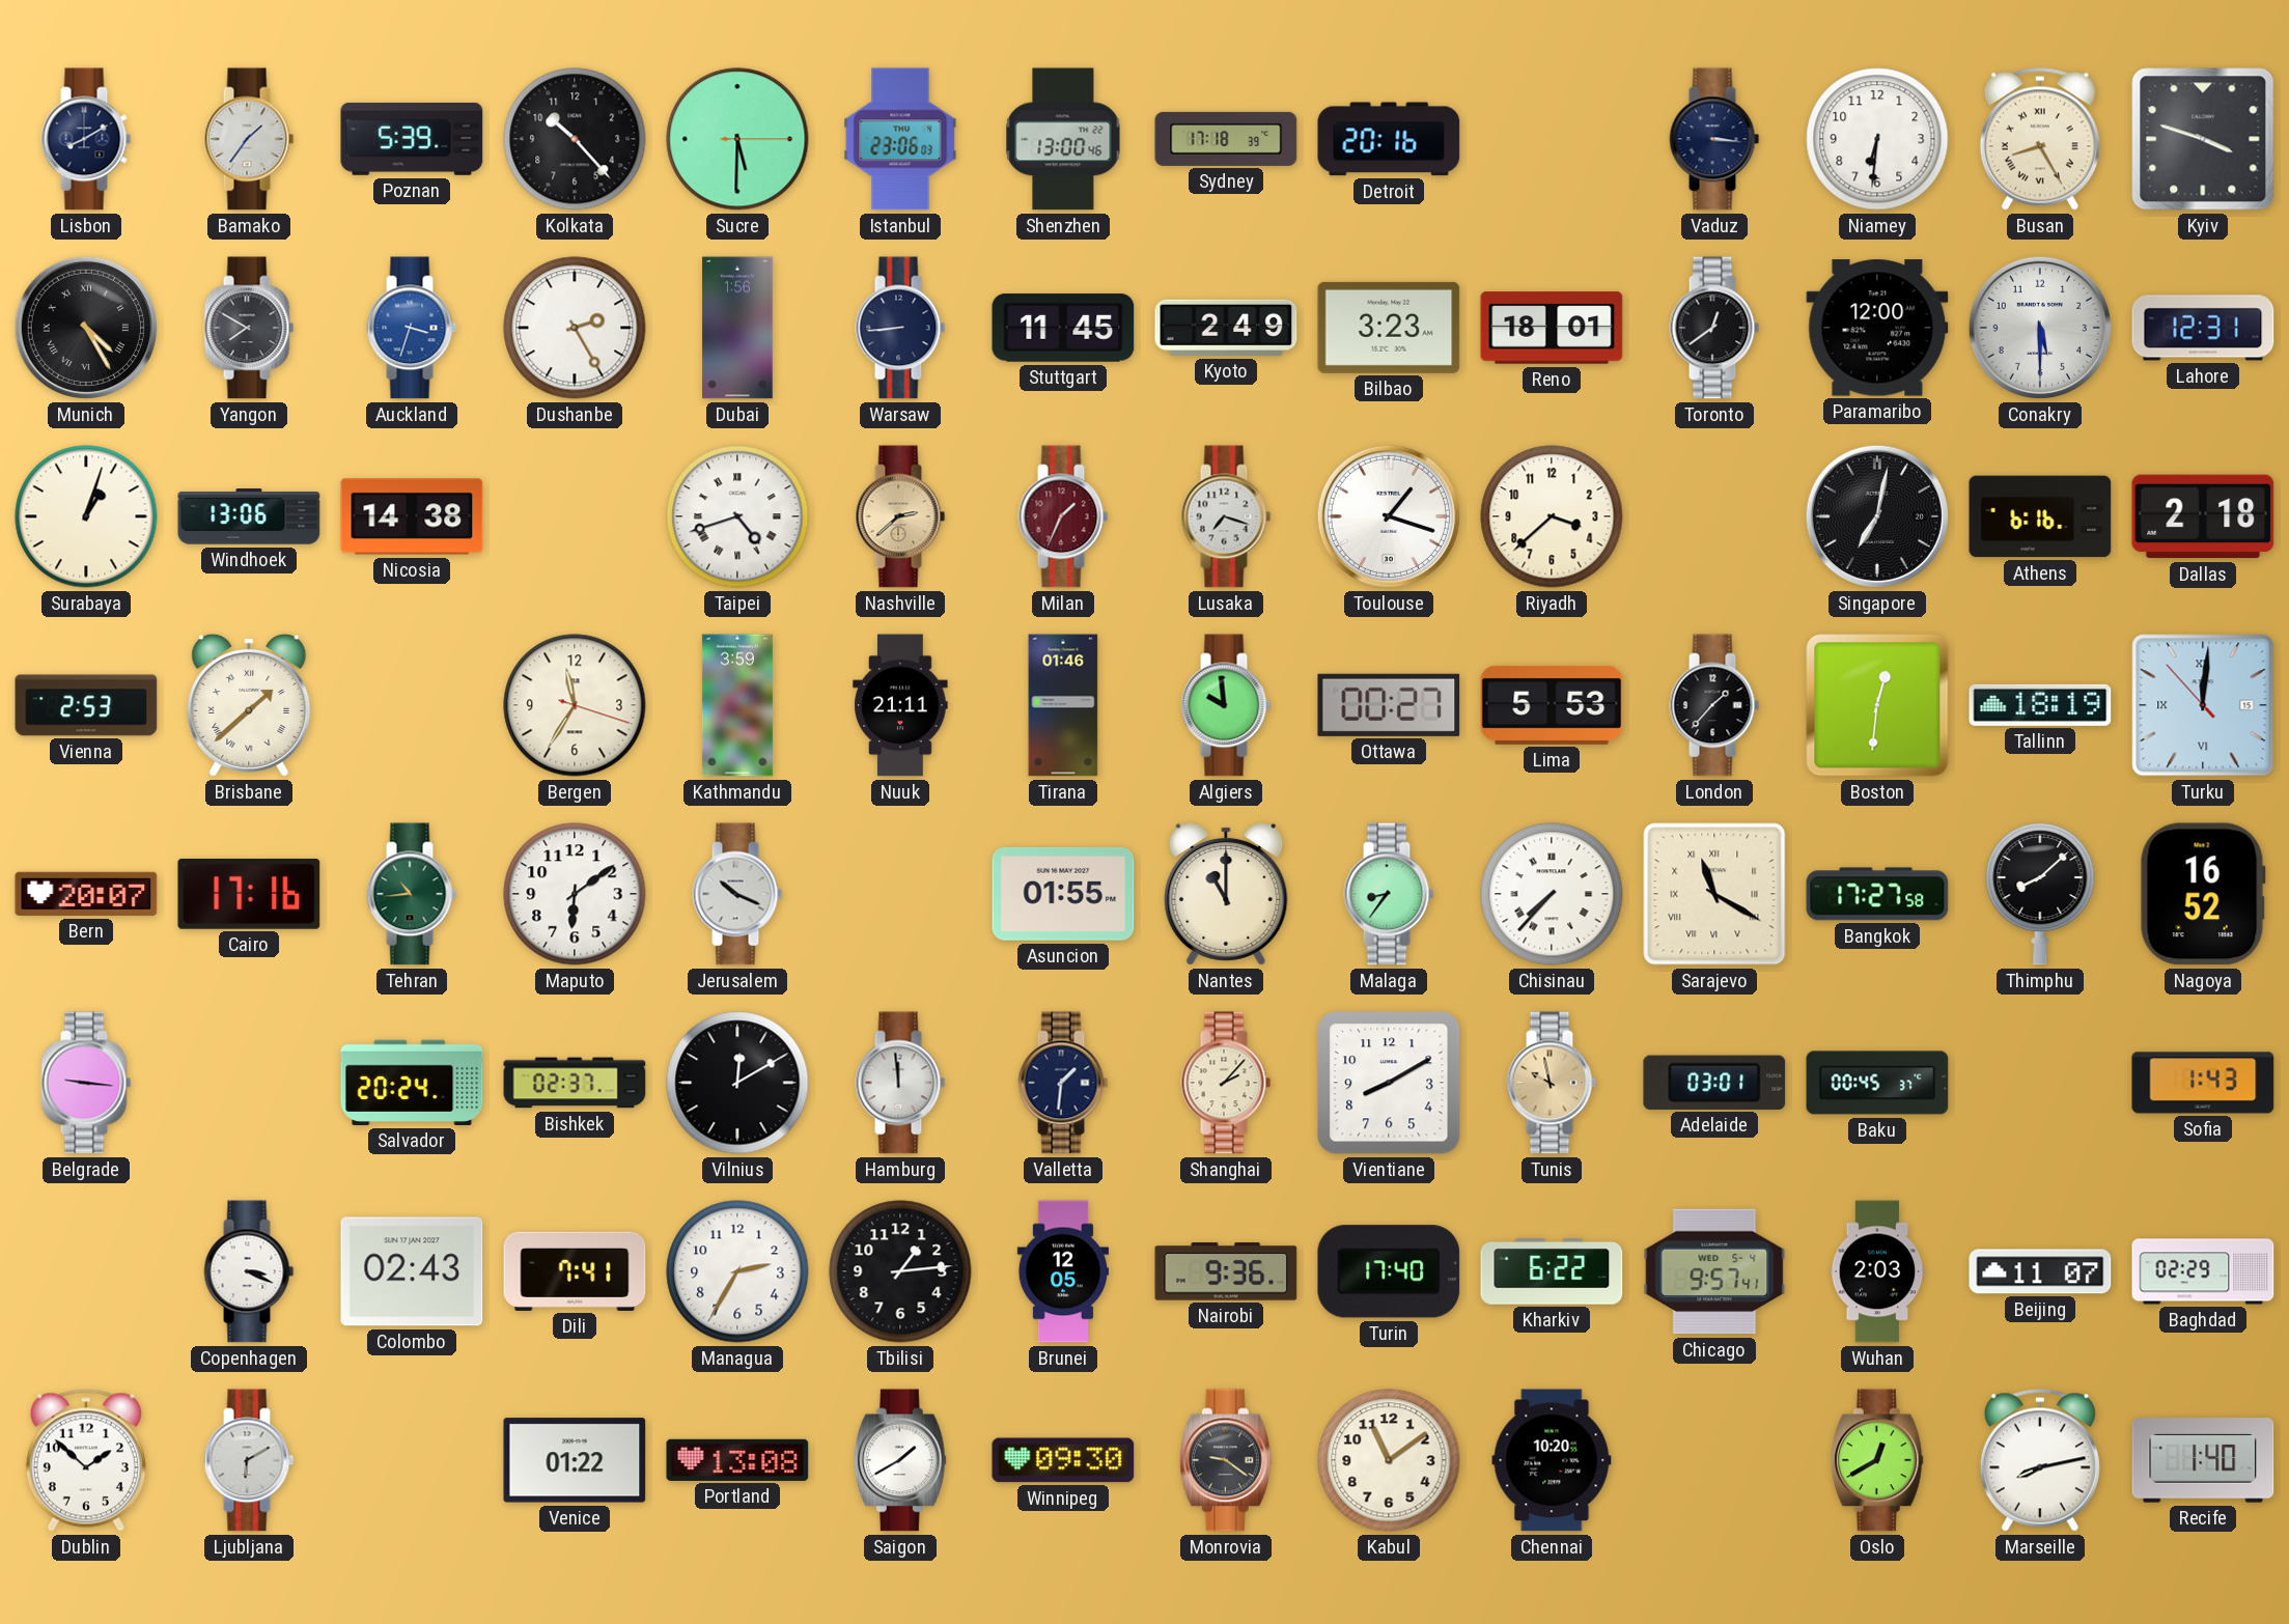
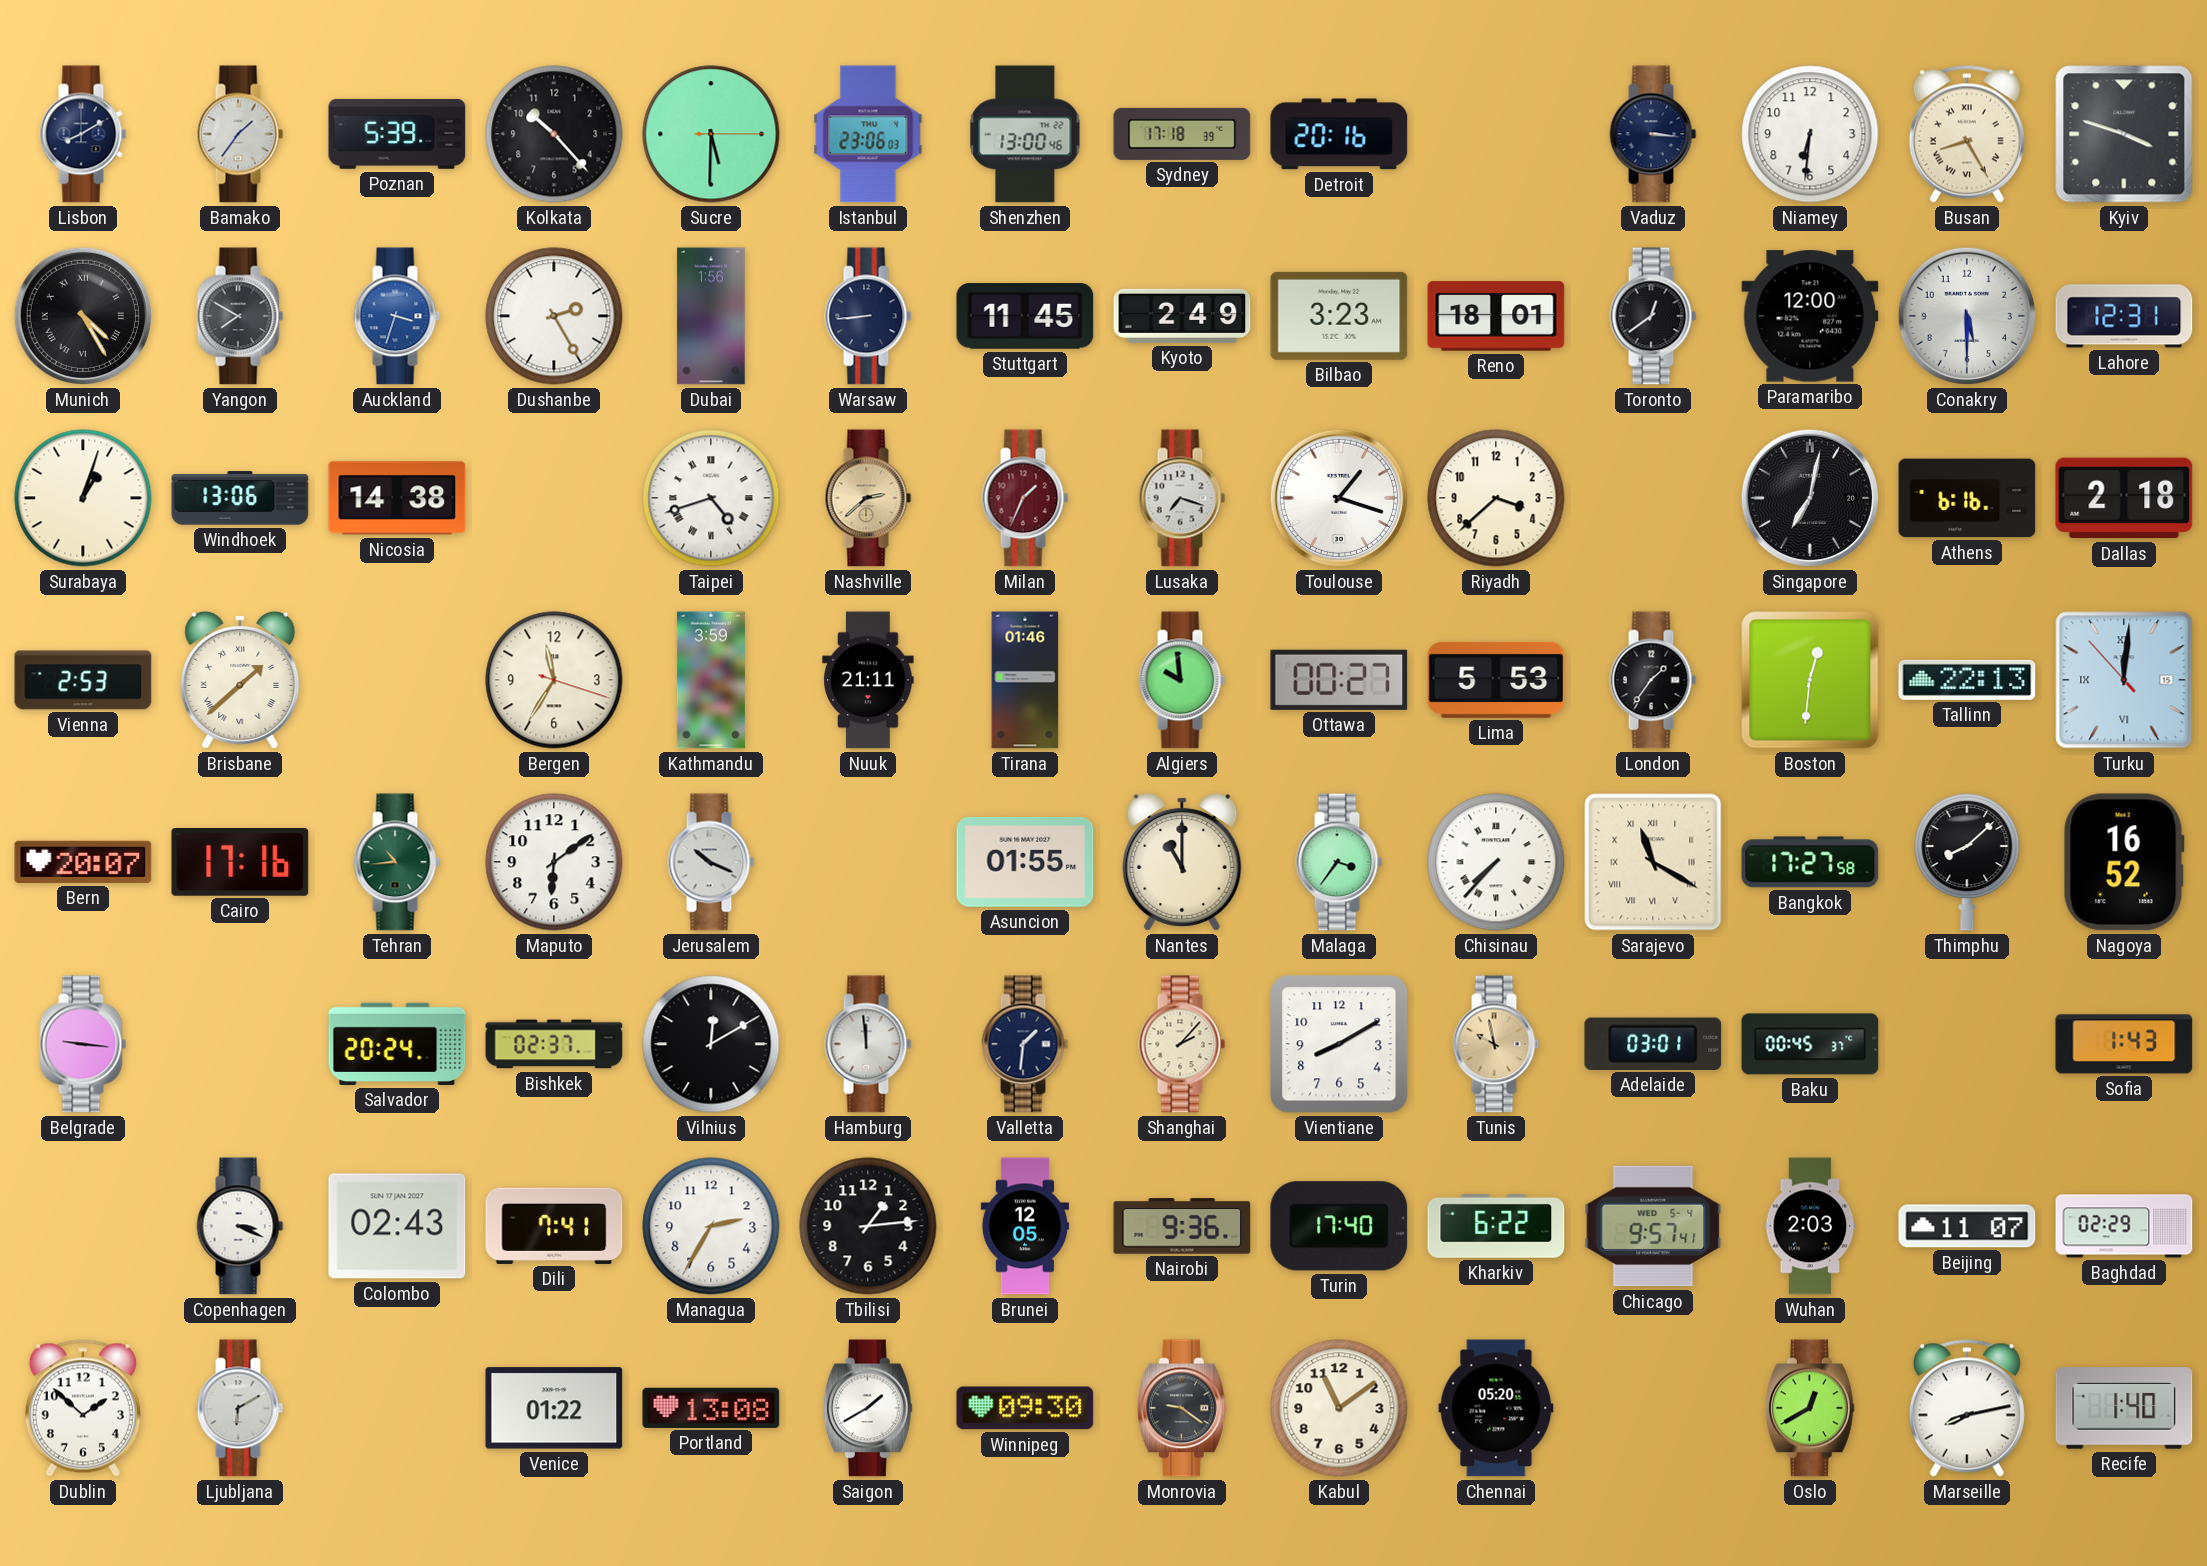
London: 1:37 -> 1:36 (1653, 680)
Tallinn: 18:19 -> 22:13 (1967, 680)
Malaga: 8:36 -> 3:36 (1339, 862)
Chennai: 10:20 -> 05:20 (1496, 1408)
